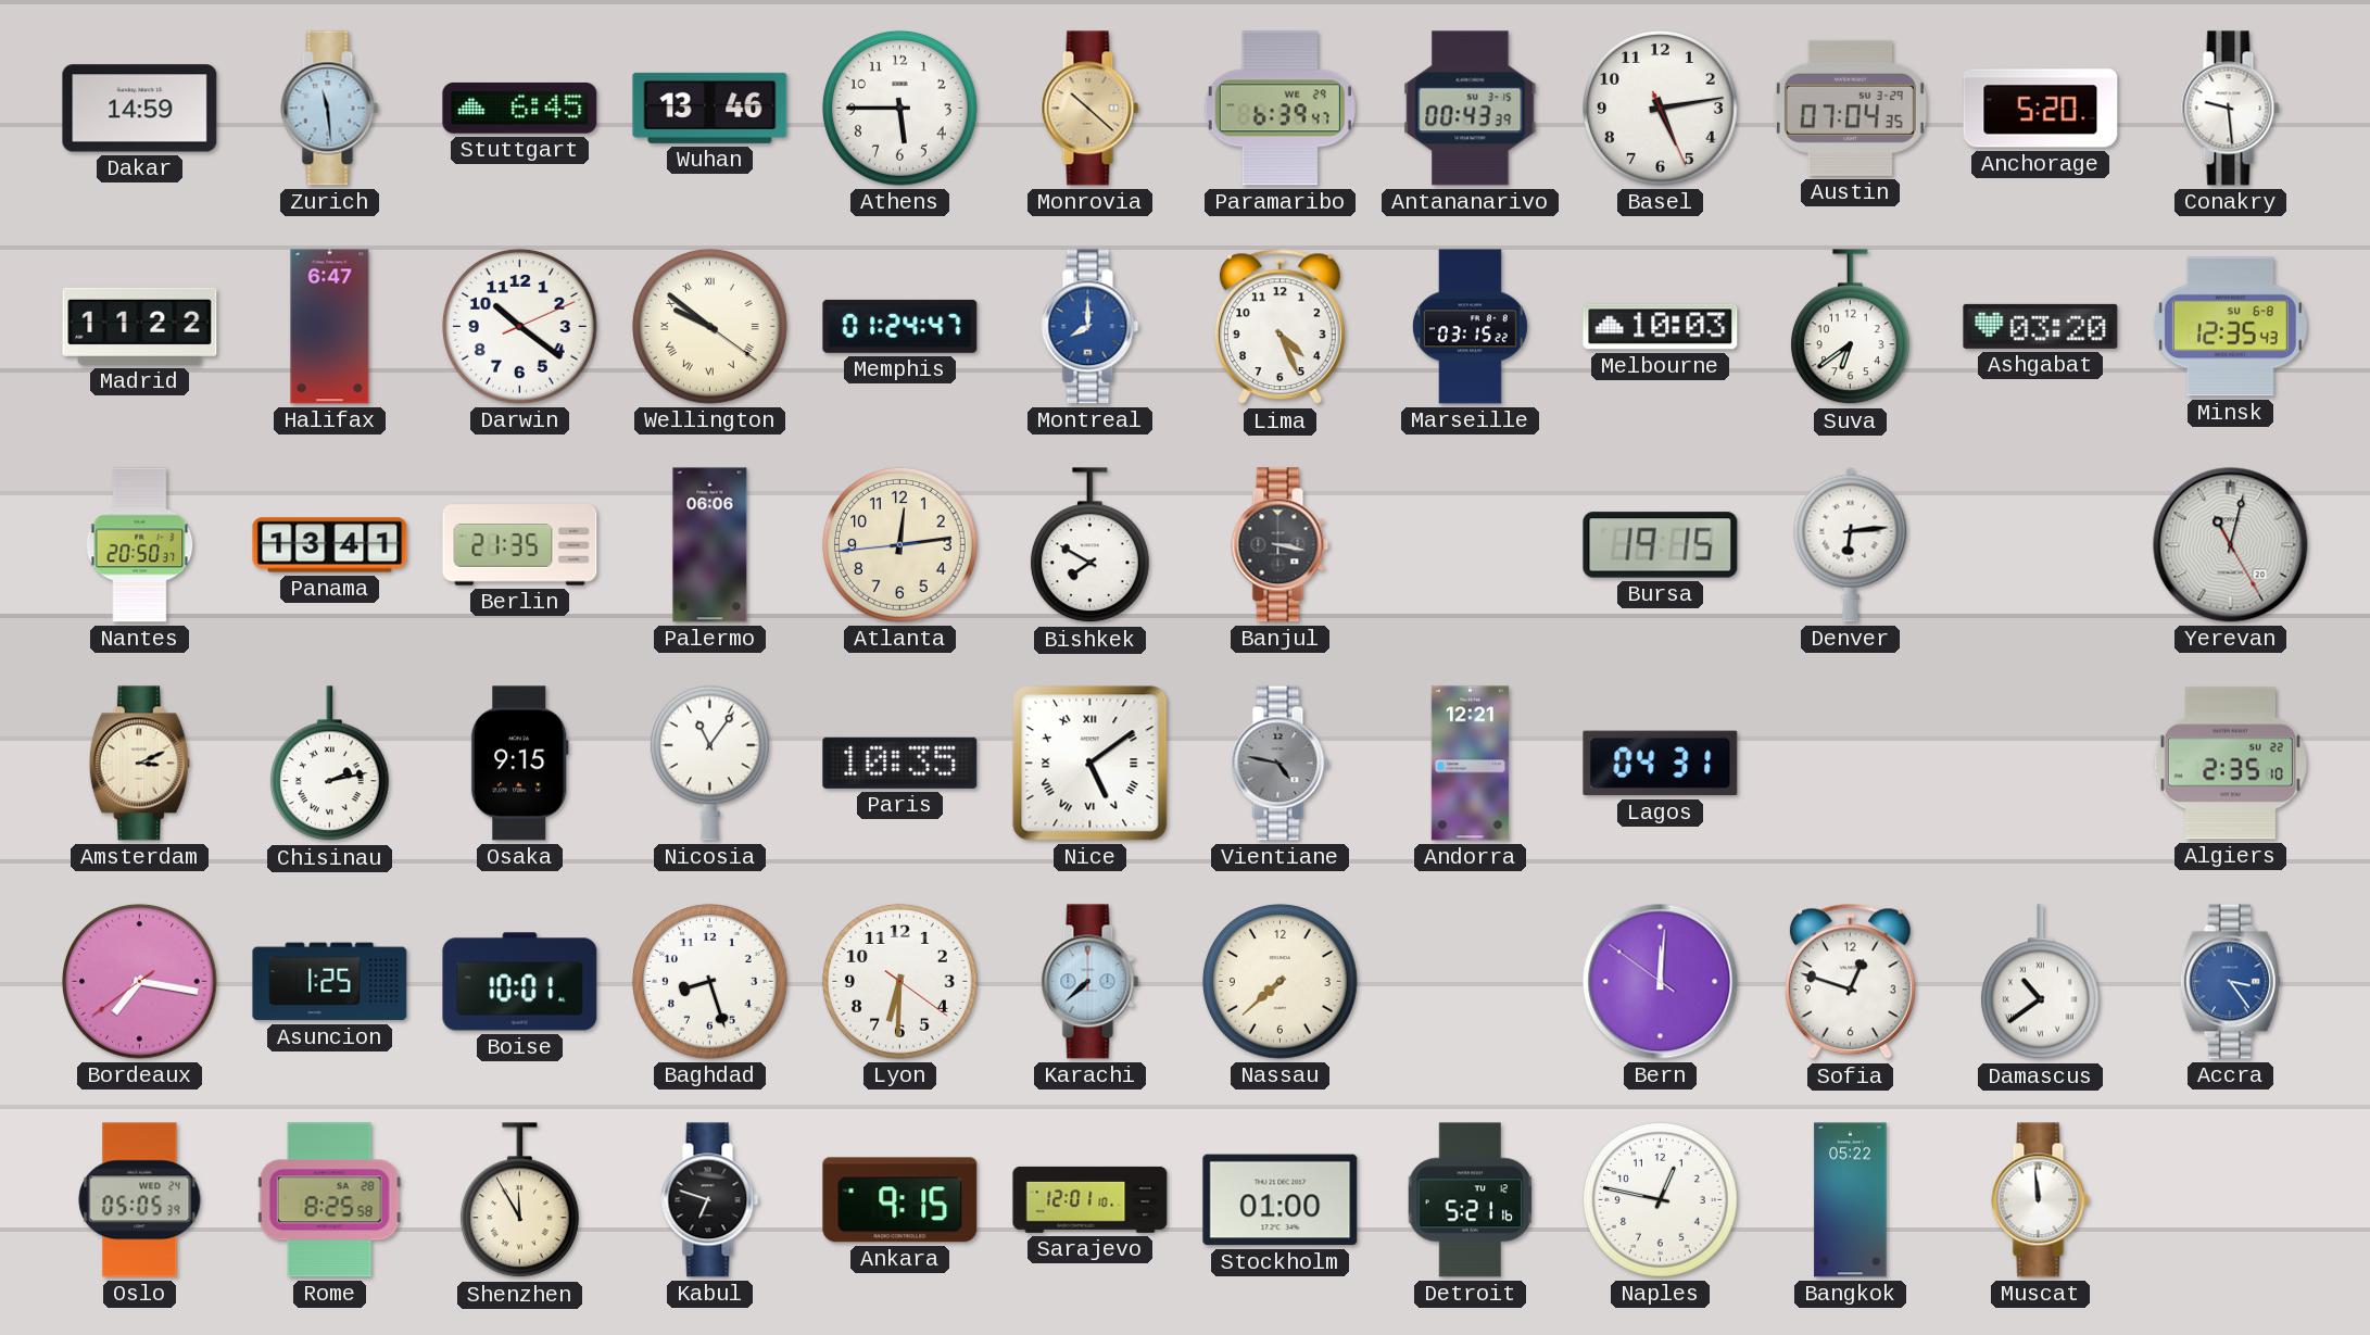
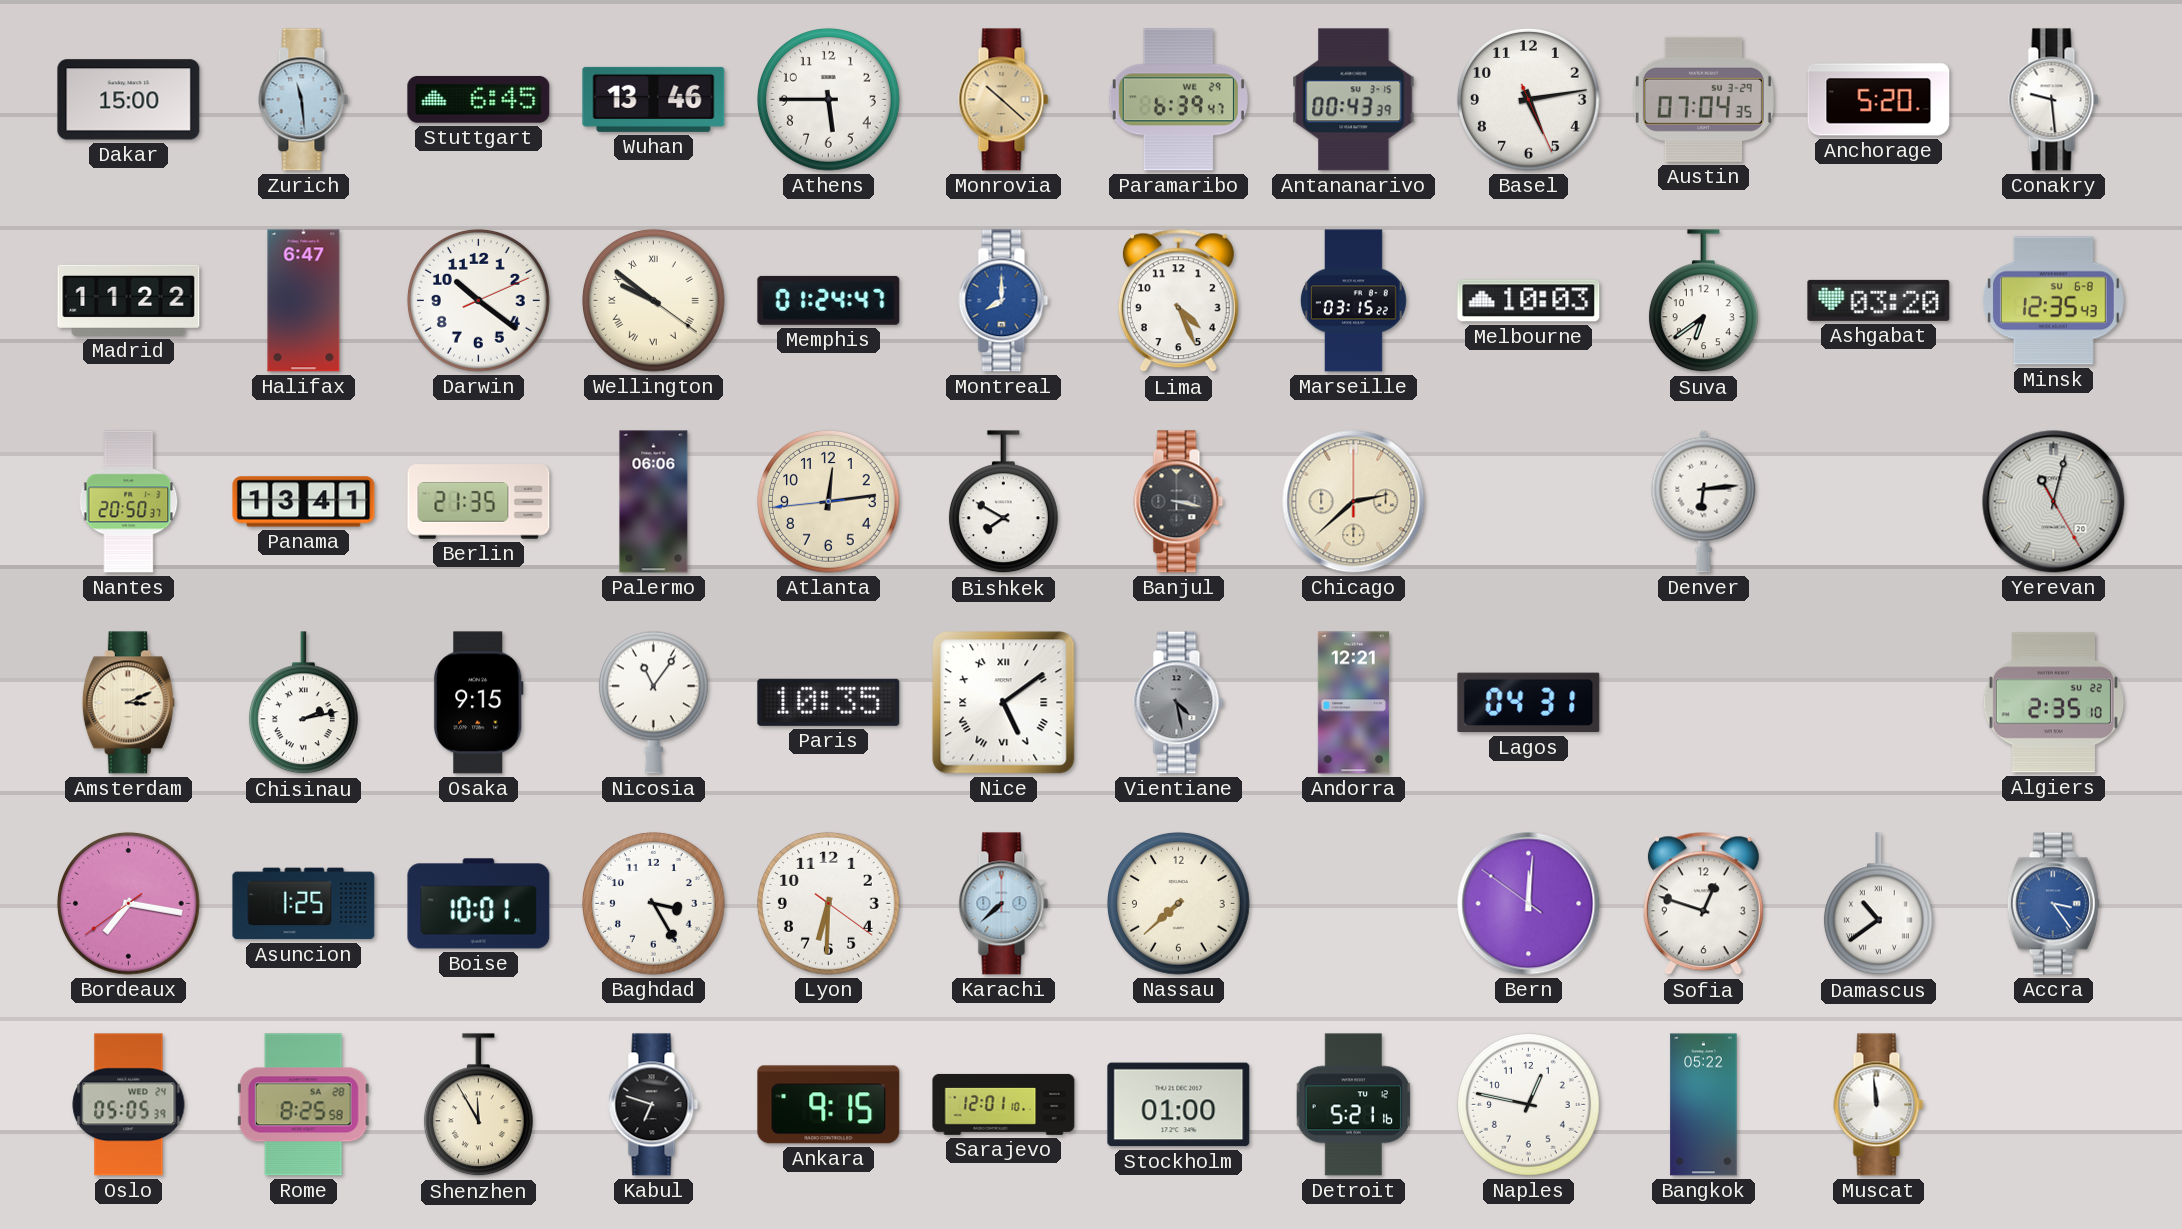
Dakar: 14:59 -> 15:00 (129, 100)
Chicago: none -> 2:38 (1354, 502)
Bursa: 19:15 -> none (1661, 545)
Vientiane: 4:47 -> 4:28 (1179, 703)
Baghdad: 8:27 -> 3:25 (654, 904)
